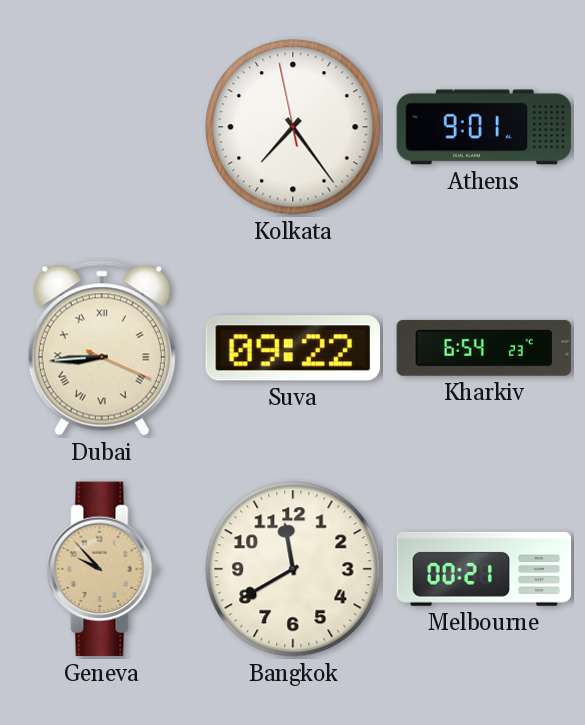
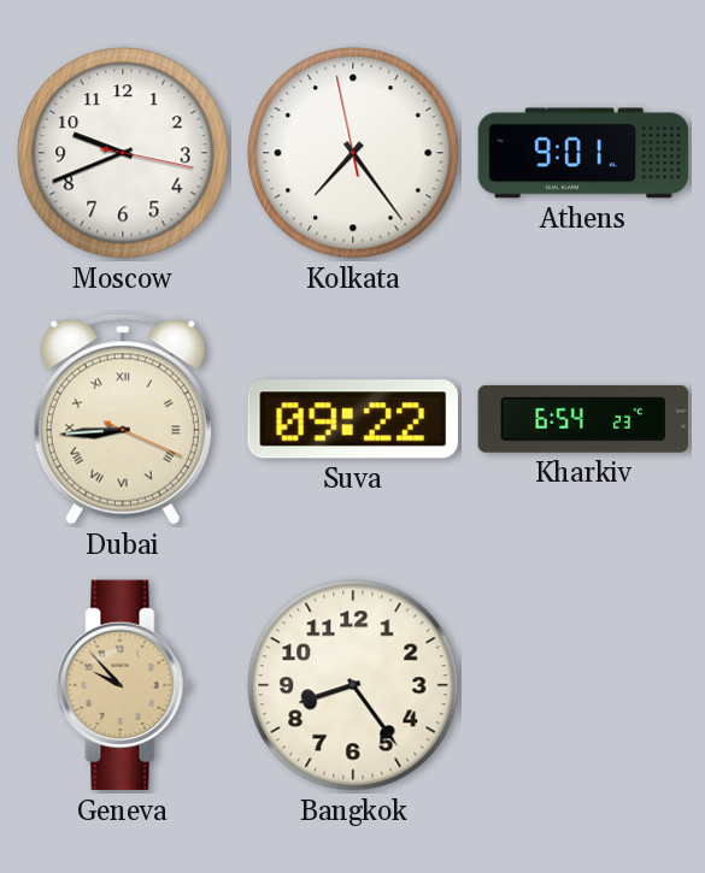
Moscow: none -> 9:41 (123, 153)
Bangkok: 11:40 -> 8:24 (353, 685)
Melbourne: 00:21 -> none (484, 569)
